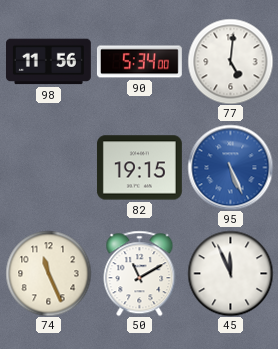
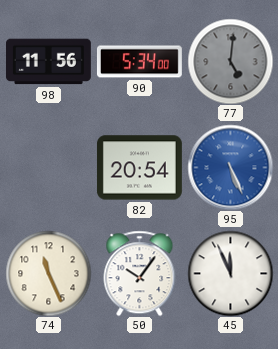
77 dial: white -> grey (230, 61)
82: 19:15 -> 20:54 (139, 168)
50: 11:10 -> 10:06 (140, 273)
